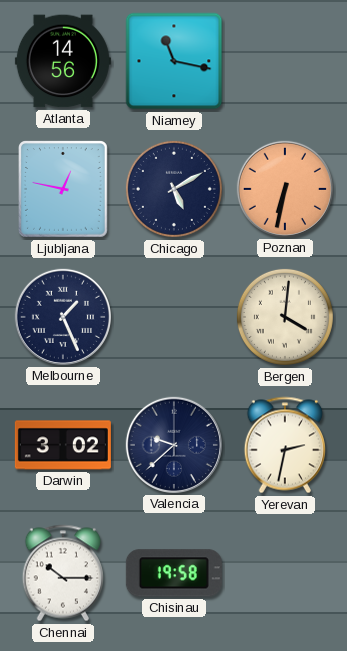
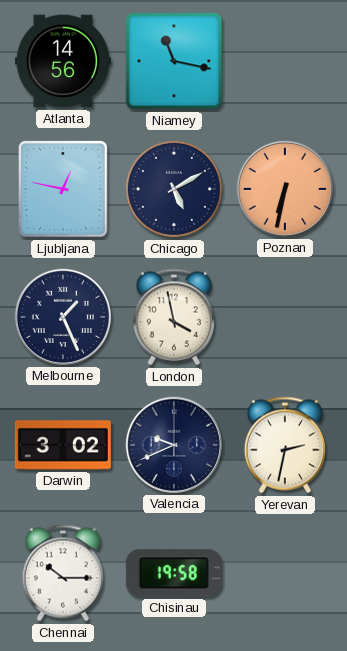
London: none -> 3:58 (174, 317)
Bergen: 4:01 -> none (285, 317)
Valencia: 9:38 -> 9:41 (174, 445)
